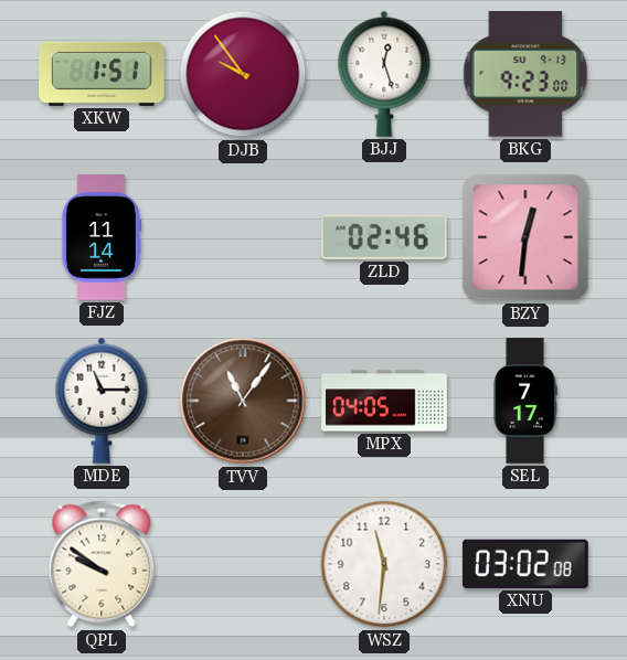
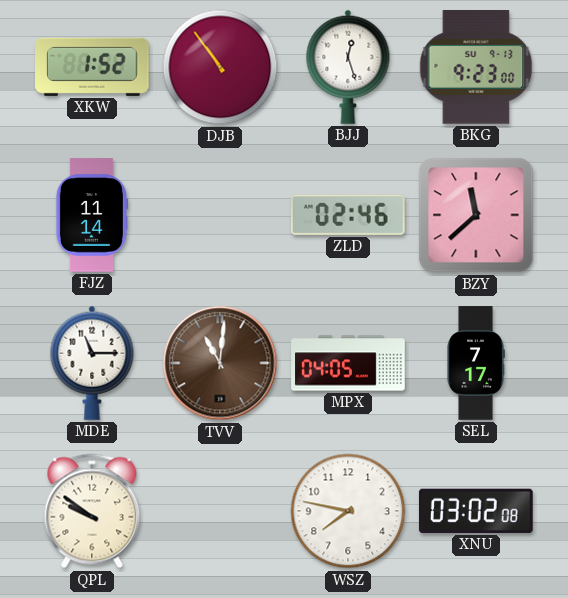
XKW: 1:51 -> 1:52 (92, 67)
DJB: 9:54 -> 10:54 (220, 67)
BZY: 12:31 -> 11:38 (476, 215)
TVV: 11:06 -> 11:01 (220, 363)
WSZ: 11:31 -> 7:47 (348, 511)
